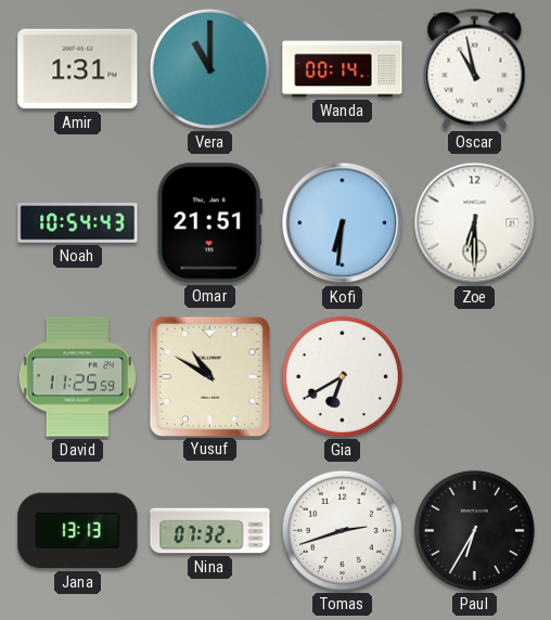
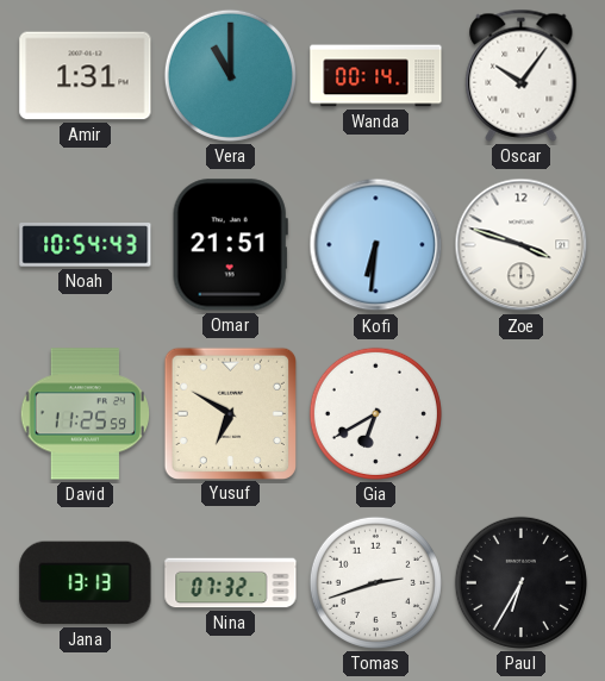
Oscar: 10:58 -> 10:06 (522, 75)
Zoe: 6:30 -> 3:48 (522, 245)
Yusuf: 10:50 -> 6:50 (230, 413)
